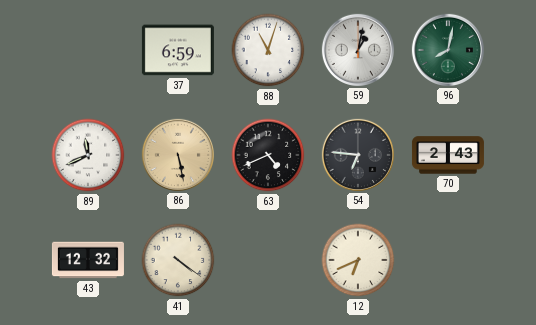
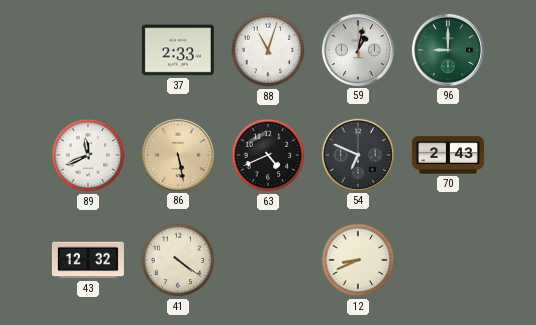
37: 6:59 -> 2:33 (178, 50)
96: 8:02 -> 9:00 (448, 50)
54: 6:46 -> 6:49 (358, 155)
12: 6:41 -> 8:41 (358, 260)
